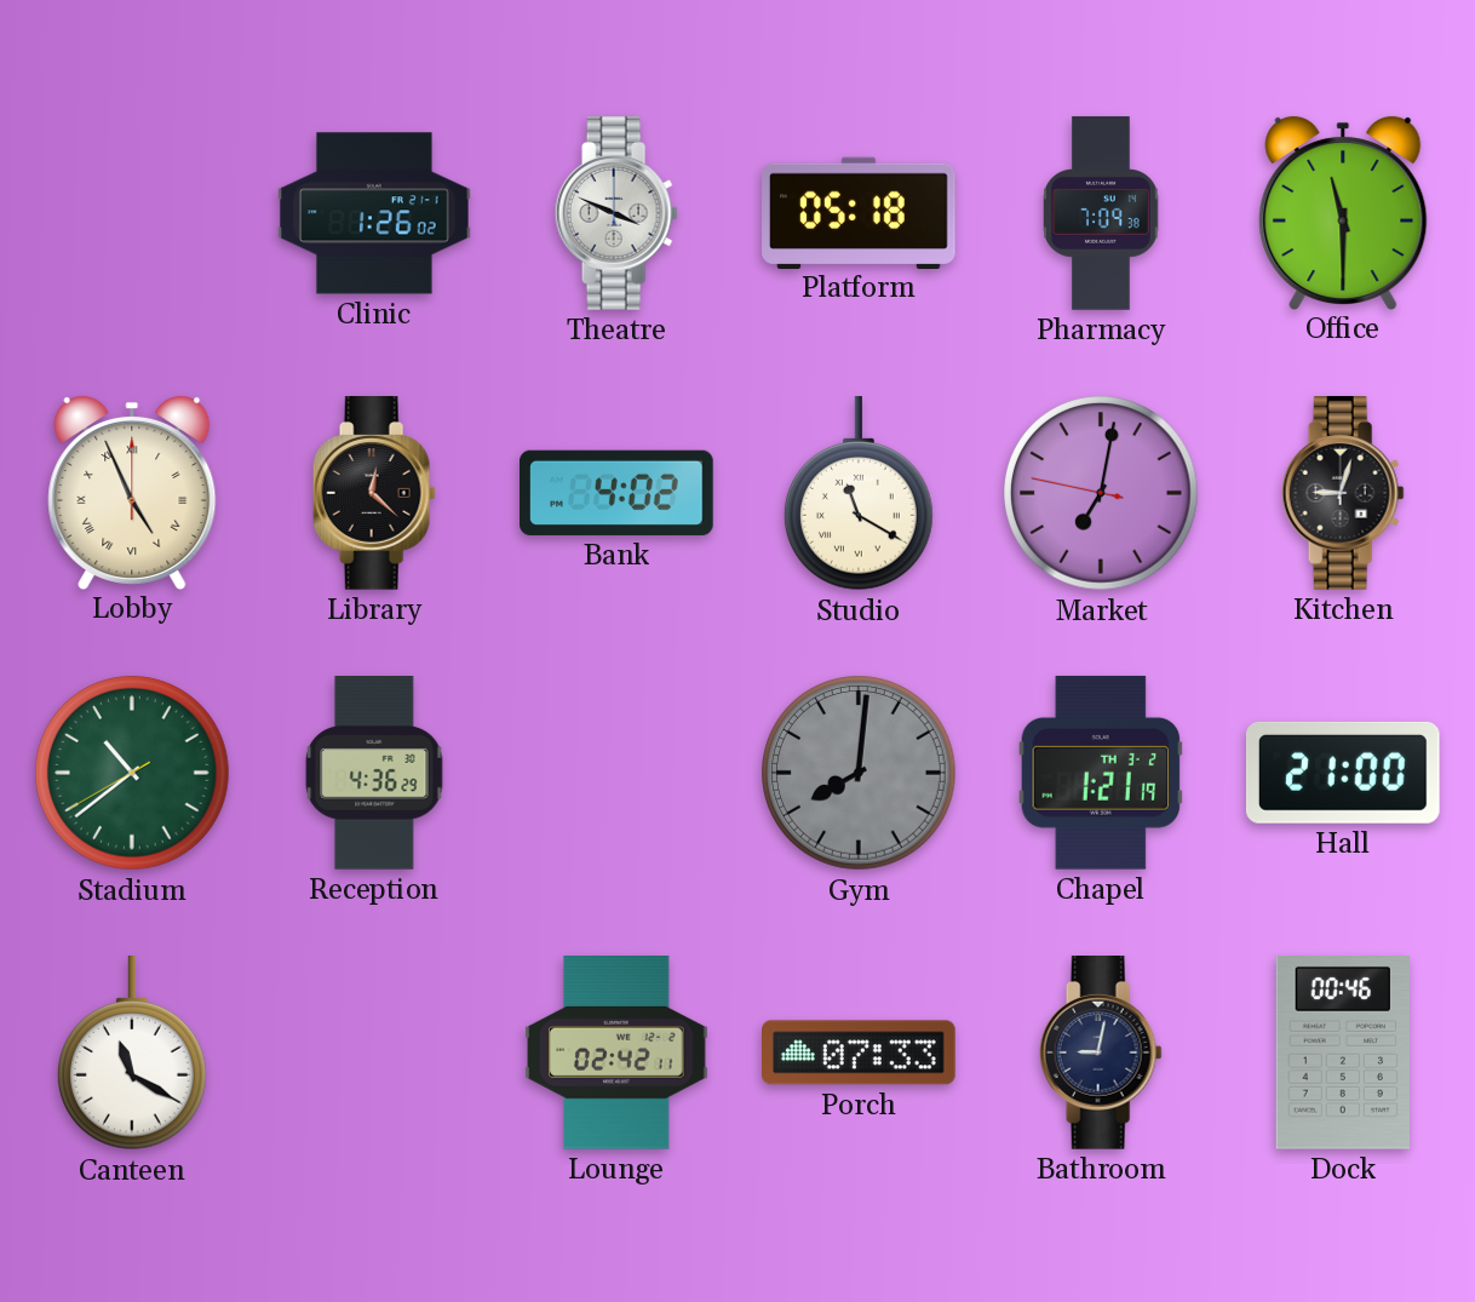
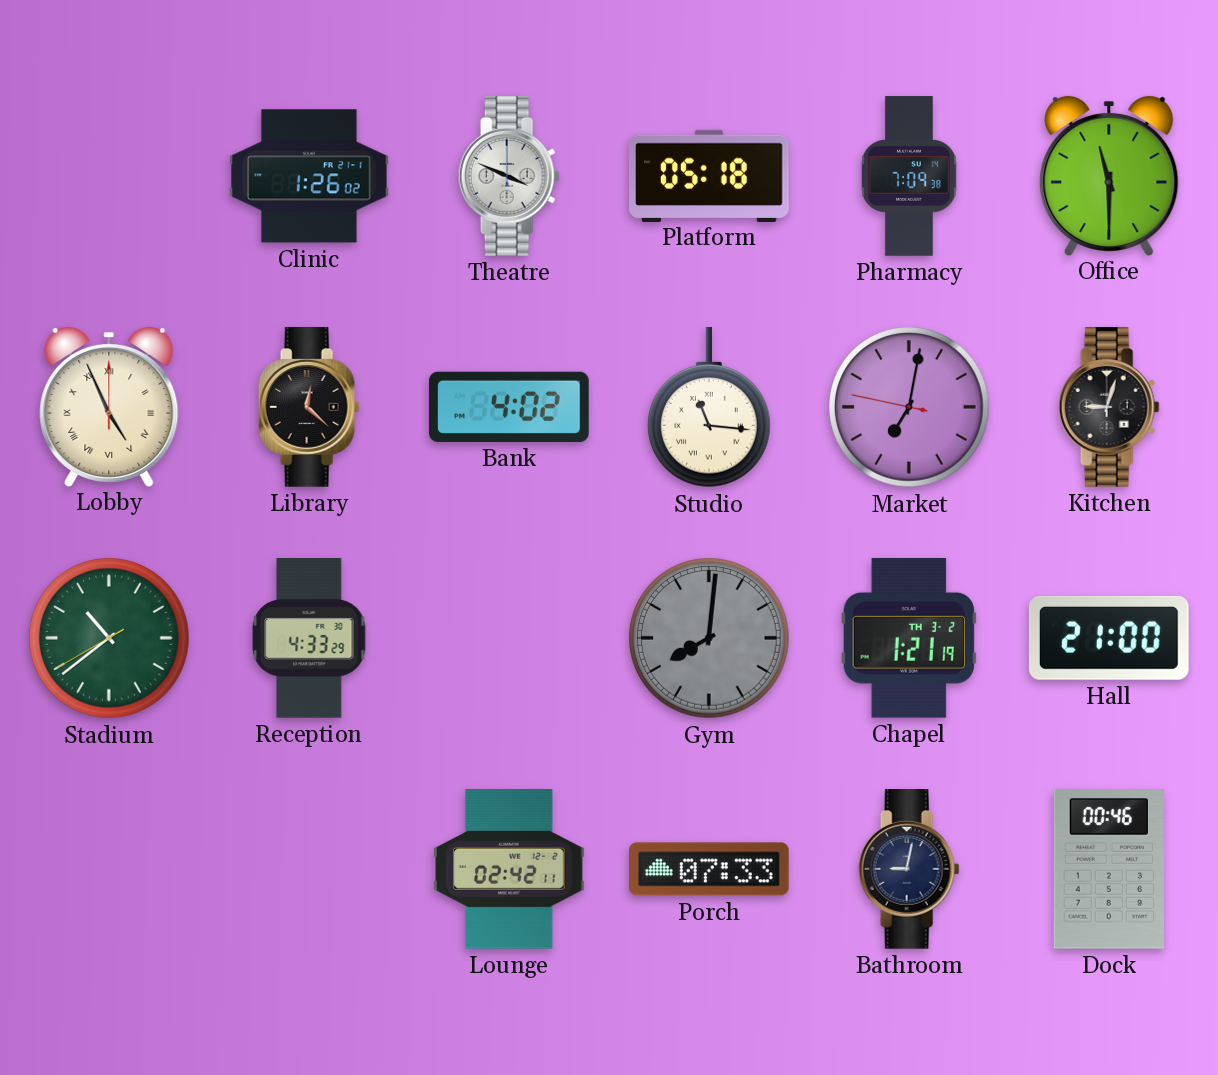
Studio: 11:20 -> 11:16 (709, 408)
Reception: 4:36 -> 4:33 (309, 639)
Canteen: 11:20 -> none (132, 1054)
